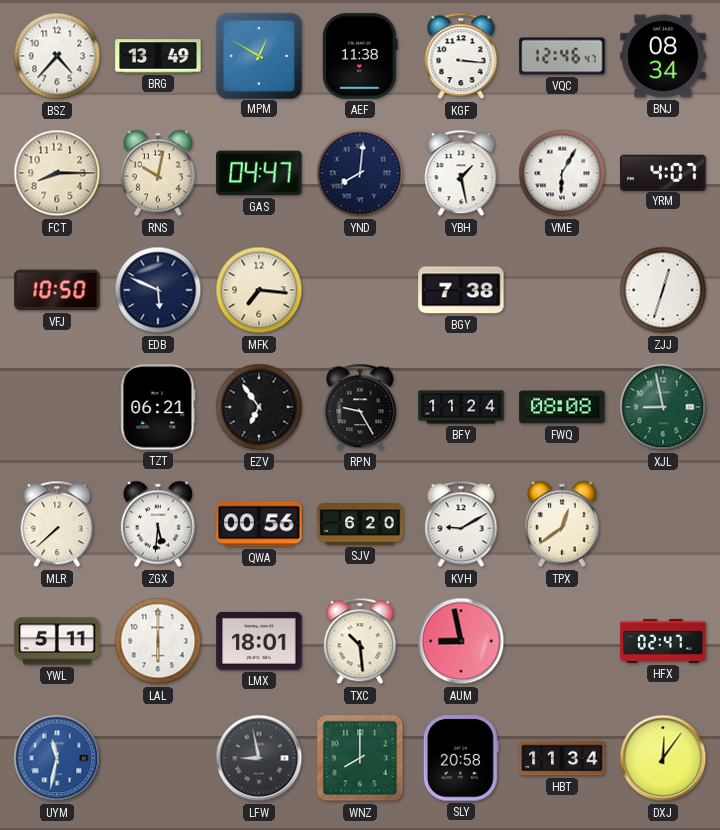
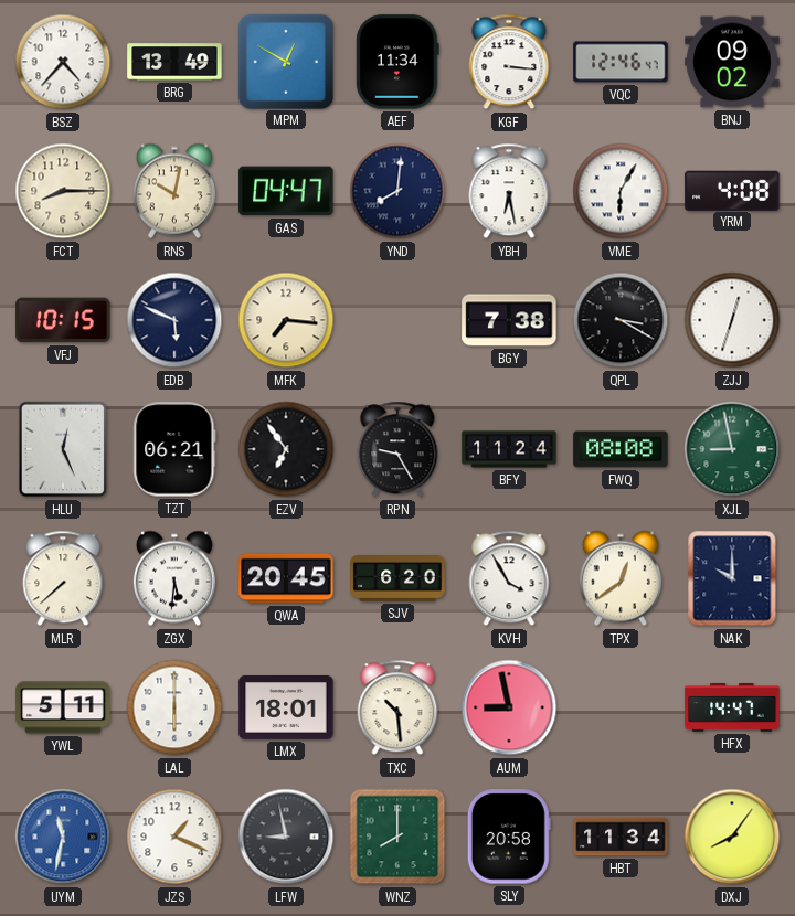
AEF: 11:38 -> 11:34 (397, 62)
BNJ: 08:34 -> 09:02 (732, 62)
YBH: 1:28 -> 6:28 (509, 191)
YRM: 4:07 -> 4:08 (732, 190)
VFJ: 10:50 -> 10:15 (63, 320)
QPL: none -> 3:20 (621, 320)
HLU: none -> 12:26 (63, 449)
QWA: 00:56 -> 20:45 (286, 578)
KVH: 9:10 -> 3:55 (509, 578)
NAK: none -> 10:00 (732, 578)
HFX: 02:47 -> 14:47 (732, 707)
JZS: none -> 1:19 (174, 837)
DXJ: 12:06 -> 8:06 (732, 837)
